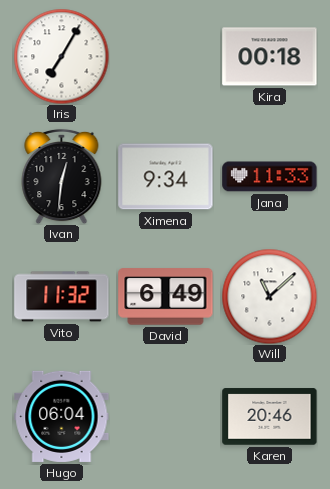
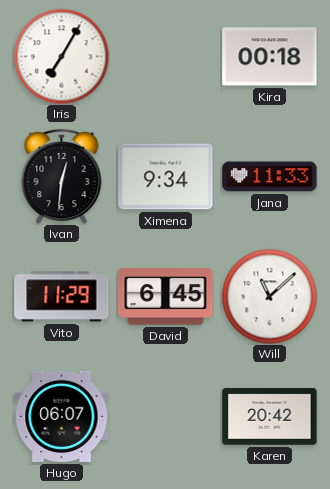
Vito: 11:32 -> 11:29 (62, 297)
David: 6:49 -> 6:45 (166, 297)
Hugo: 06:04 -> 06:07 (62, 416)
Karen: 20:46 -> 20:42 (270, 417)
